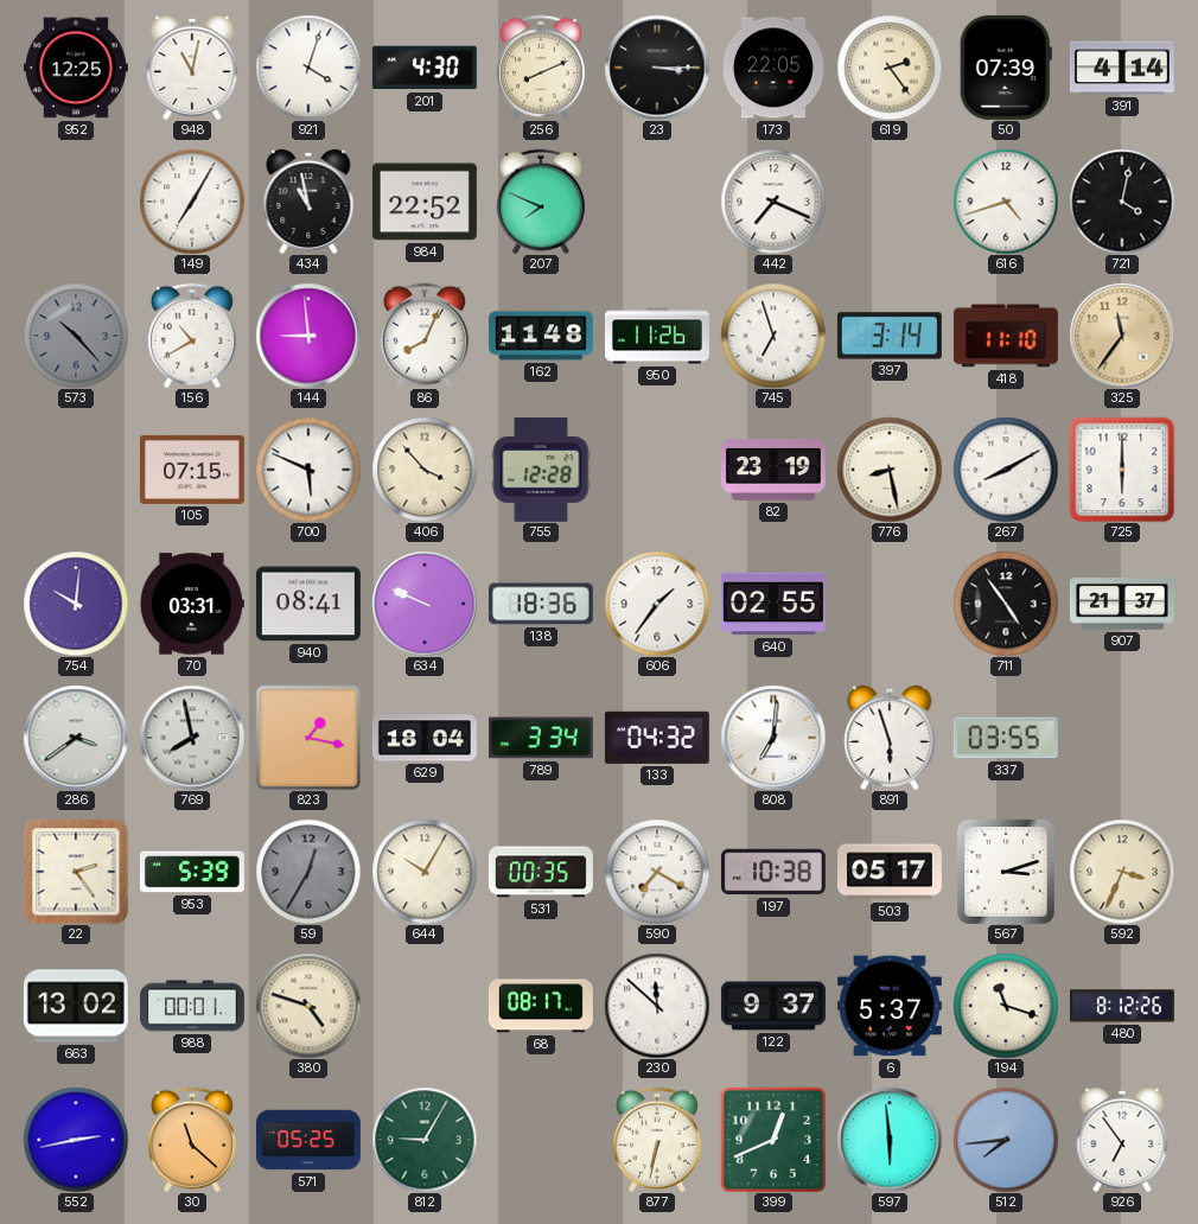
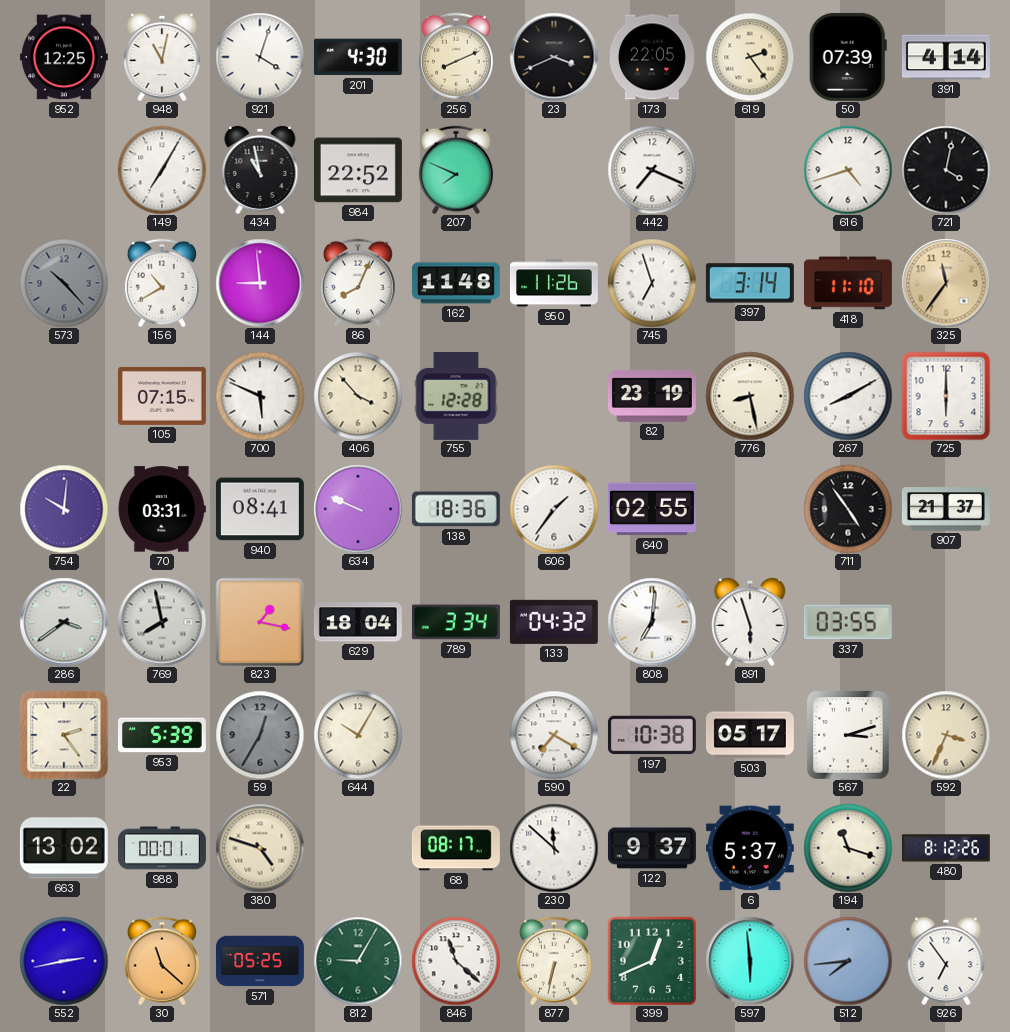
23: 3:15 -> 3:41 (554, 57)
531: 00:35 -> none (541, 872)
846: none -> 11:22 (456, 961)
